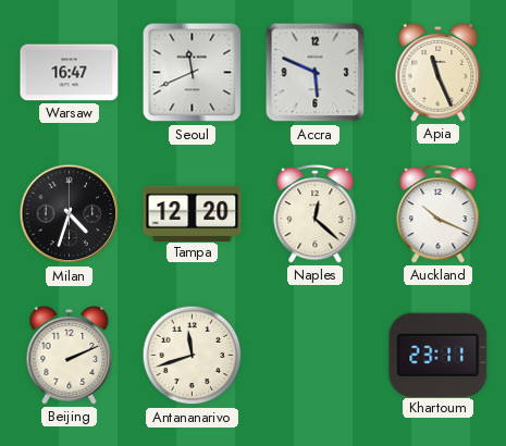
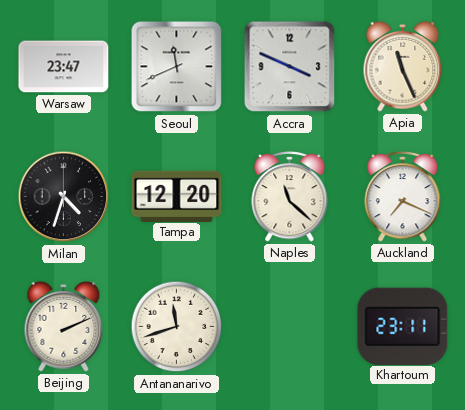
Warsaw: 16:47 -> 23:47 (64, 67)
Accra: 5:49 -> 3:49 (290, 67)
Naples: 12:22 -> 11:22 (290, 197)
Auckland: 10:19 -> 7:19 (403, 197)
